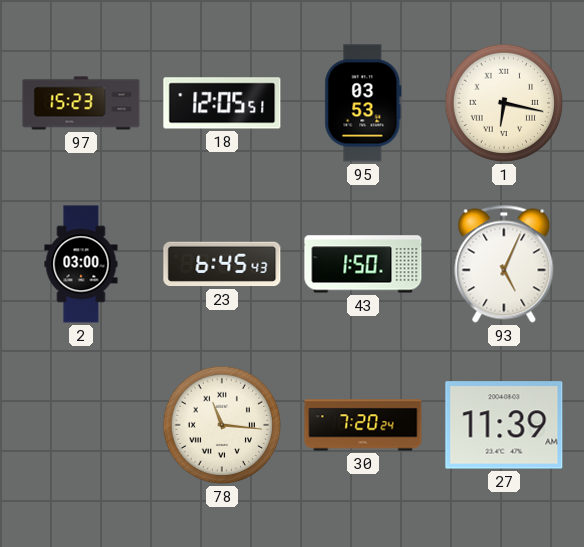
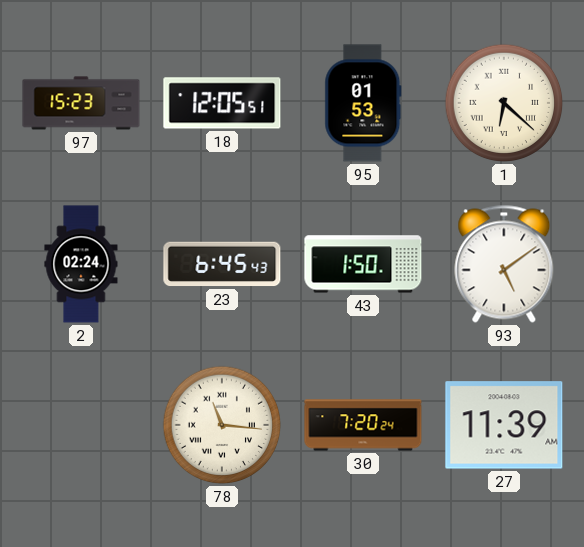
95: 03:53 -> 01:53 (363, 103)
1: 6:17 -> 6:22 (504, 103)
2: 03:00 -> 02:24 (81, 264)
93: 5:04 -> 5:09 (504, 264)
